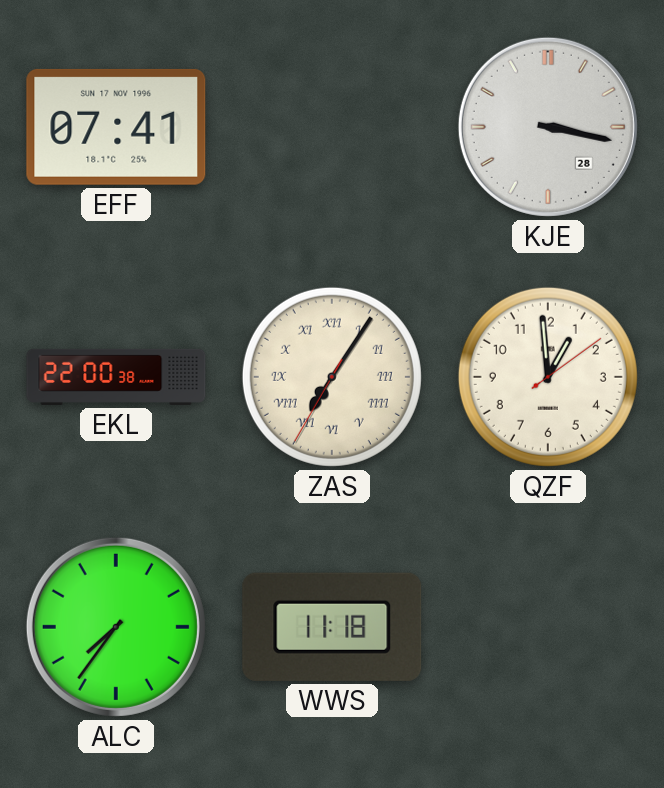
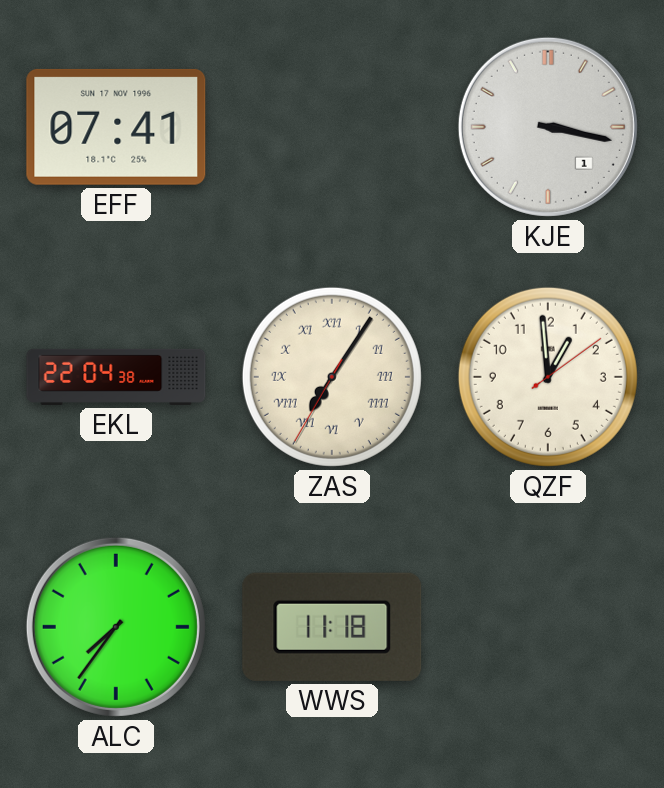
KJE date: 28 -> 1 (548, 127)
EKL: 22:00 -> 22:04 (116, 377)
